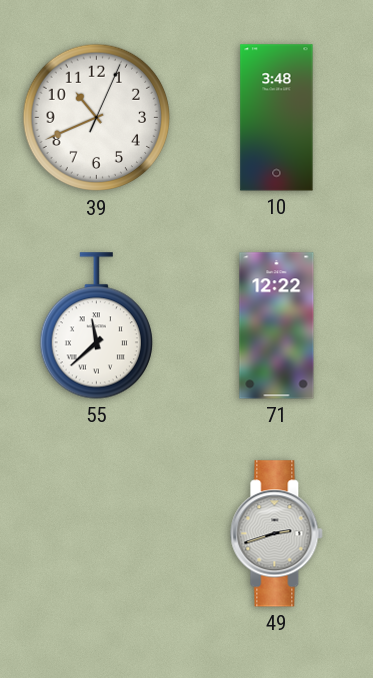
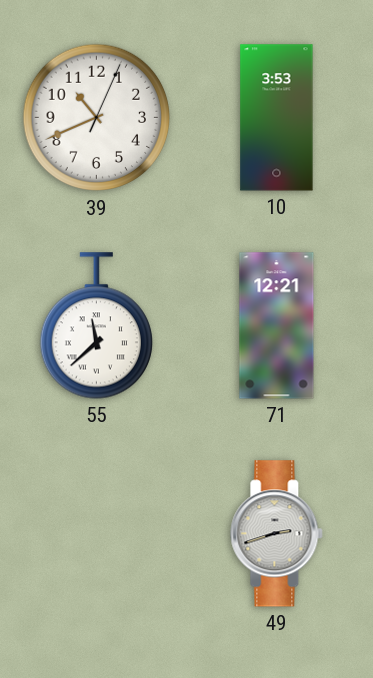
10: 3:48 -> 3:53 (277, 118)
71: 12:22 -> 12:21 (277, 326)
